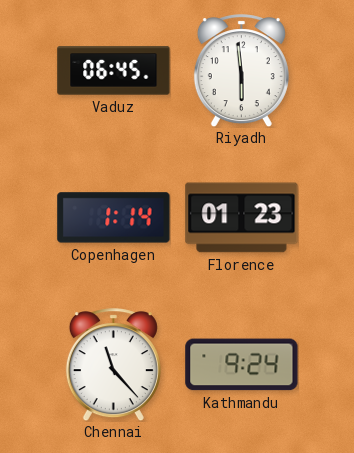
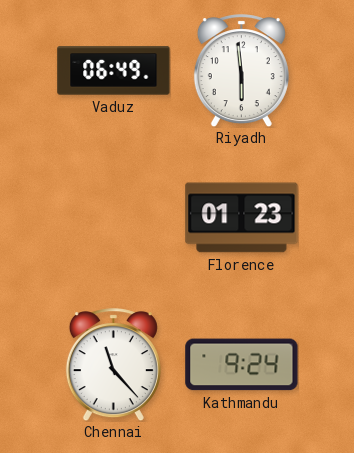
Vaduz: 06:45 -> 06:49 (114, 71)
Copenhagen: 1:14 -> none (114, 218)
